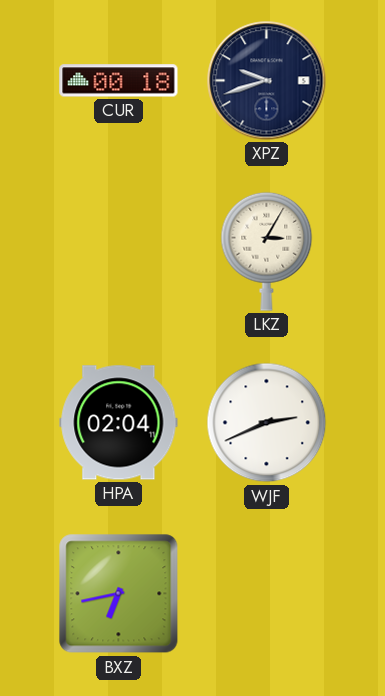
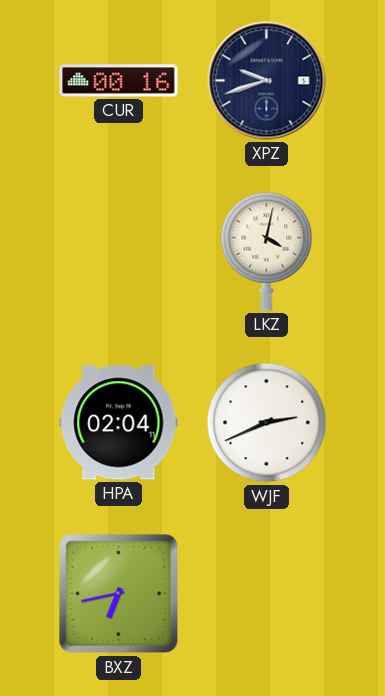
CUR: 00:18 -> 00:16 (119, 81)
LKZ: 3:05 -> 4:02 (267, 251)
